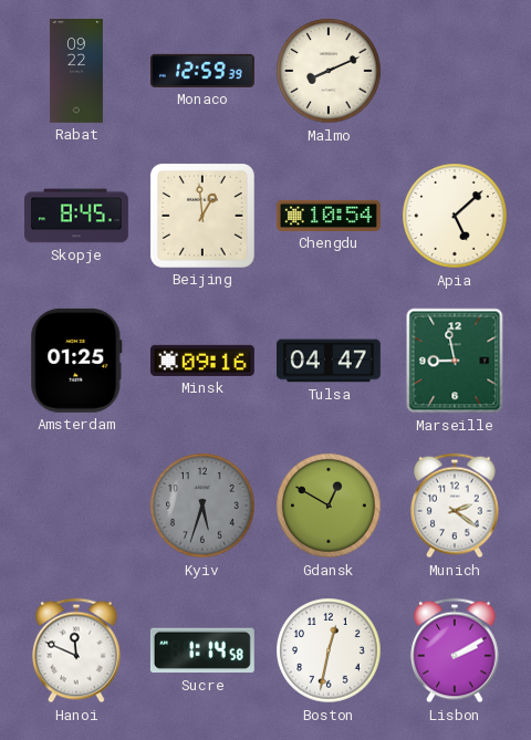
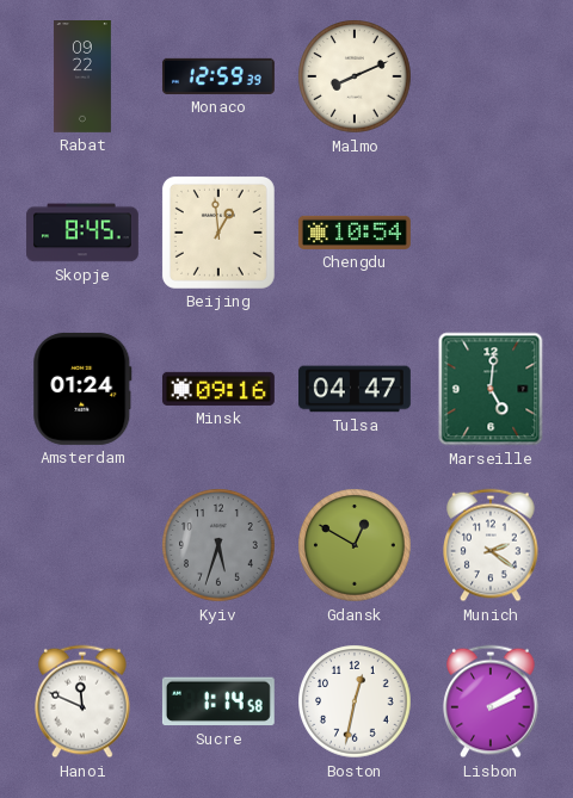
Apia: 5:08 -> none (455, 216)
Amsterdam: 01:25 -> 01:24 (82, 389)
Marseille: 8:58 -> 5:01 (491, 389)
